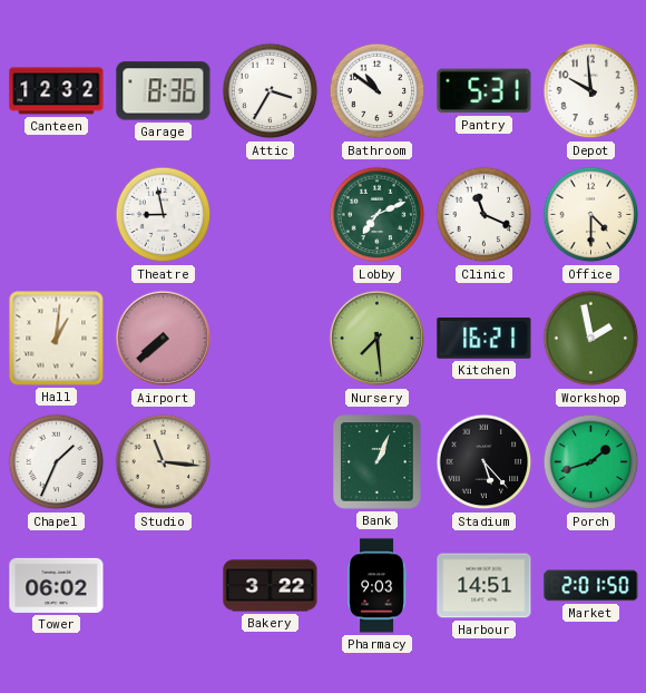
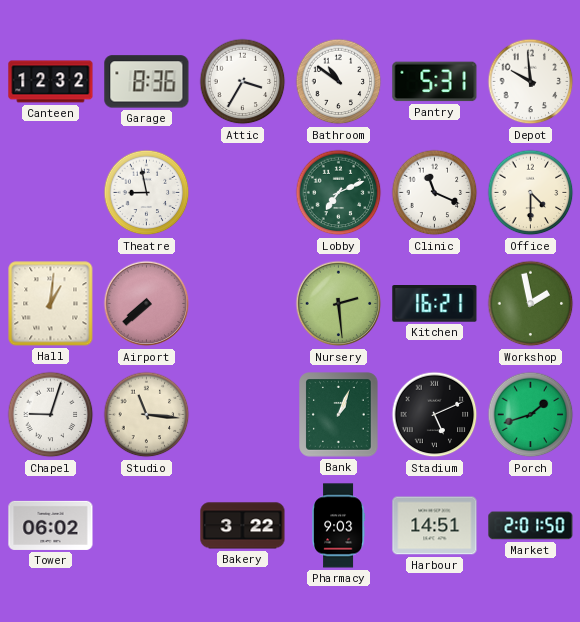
Nursery: 7:29 -> 2:29 (339, 304)
Chapel: 1:34 -> 9:03 (51, 415)
Stadium: 5:23 -> 5:11 (435, 415)
